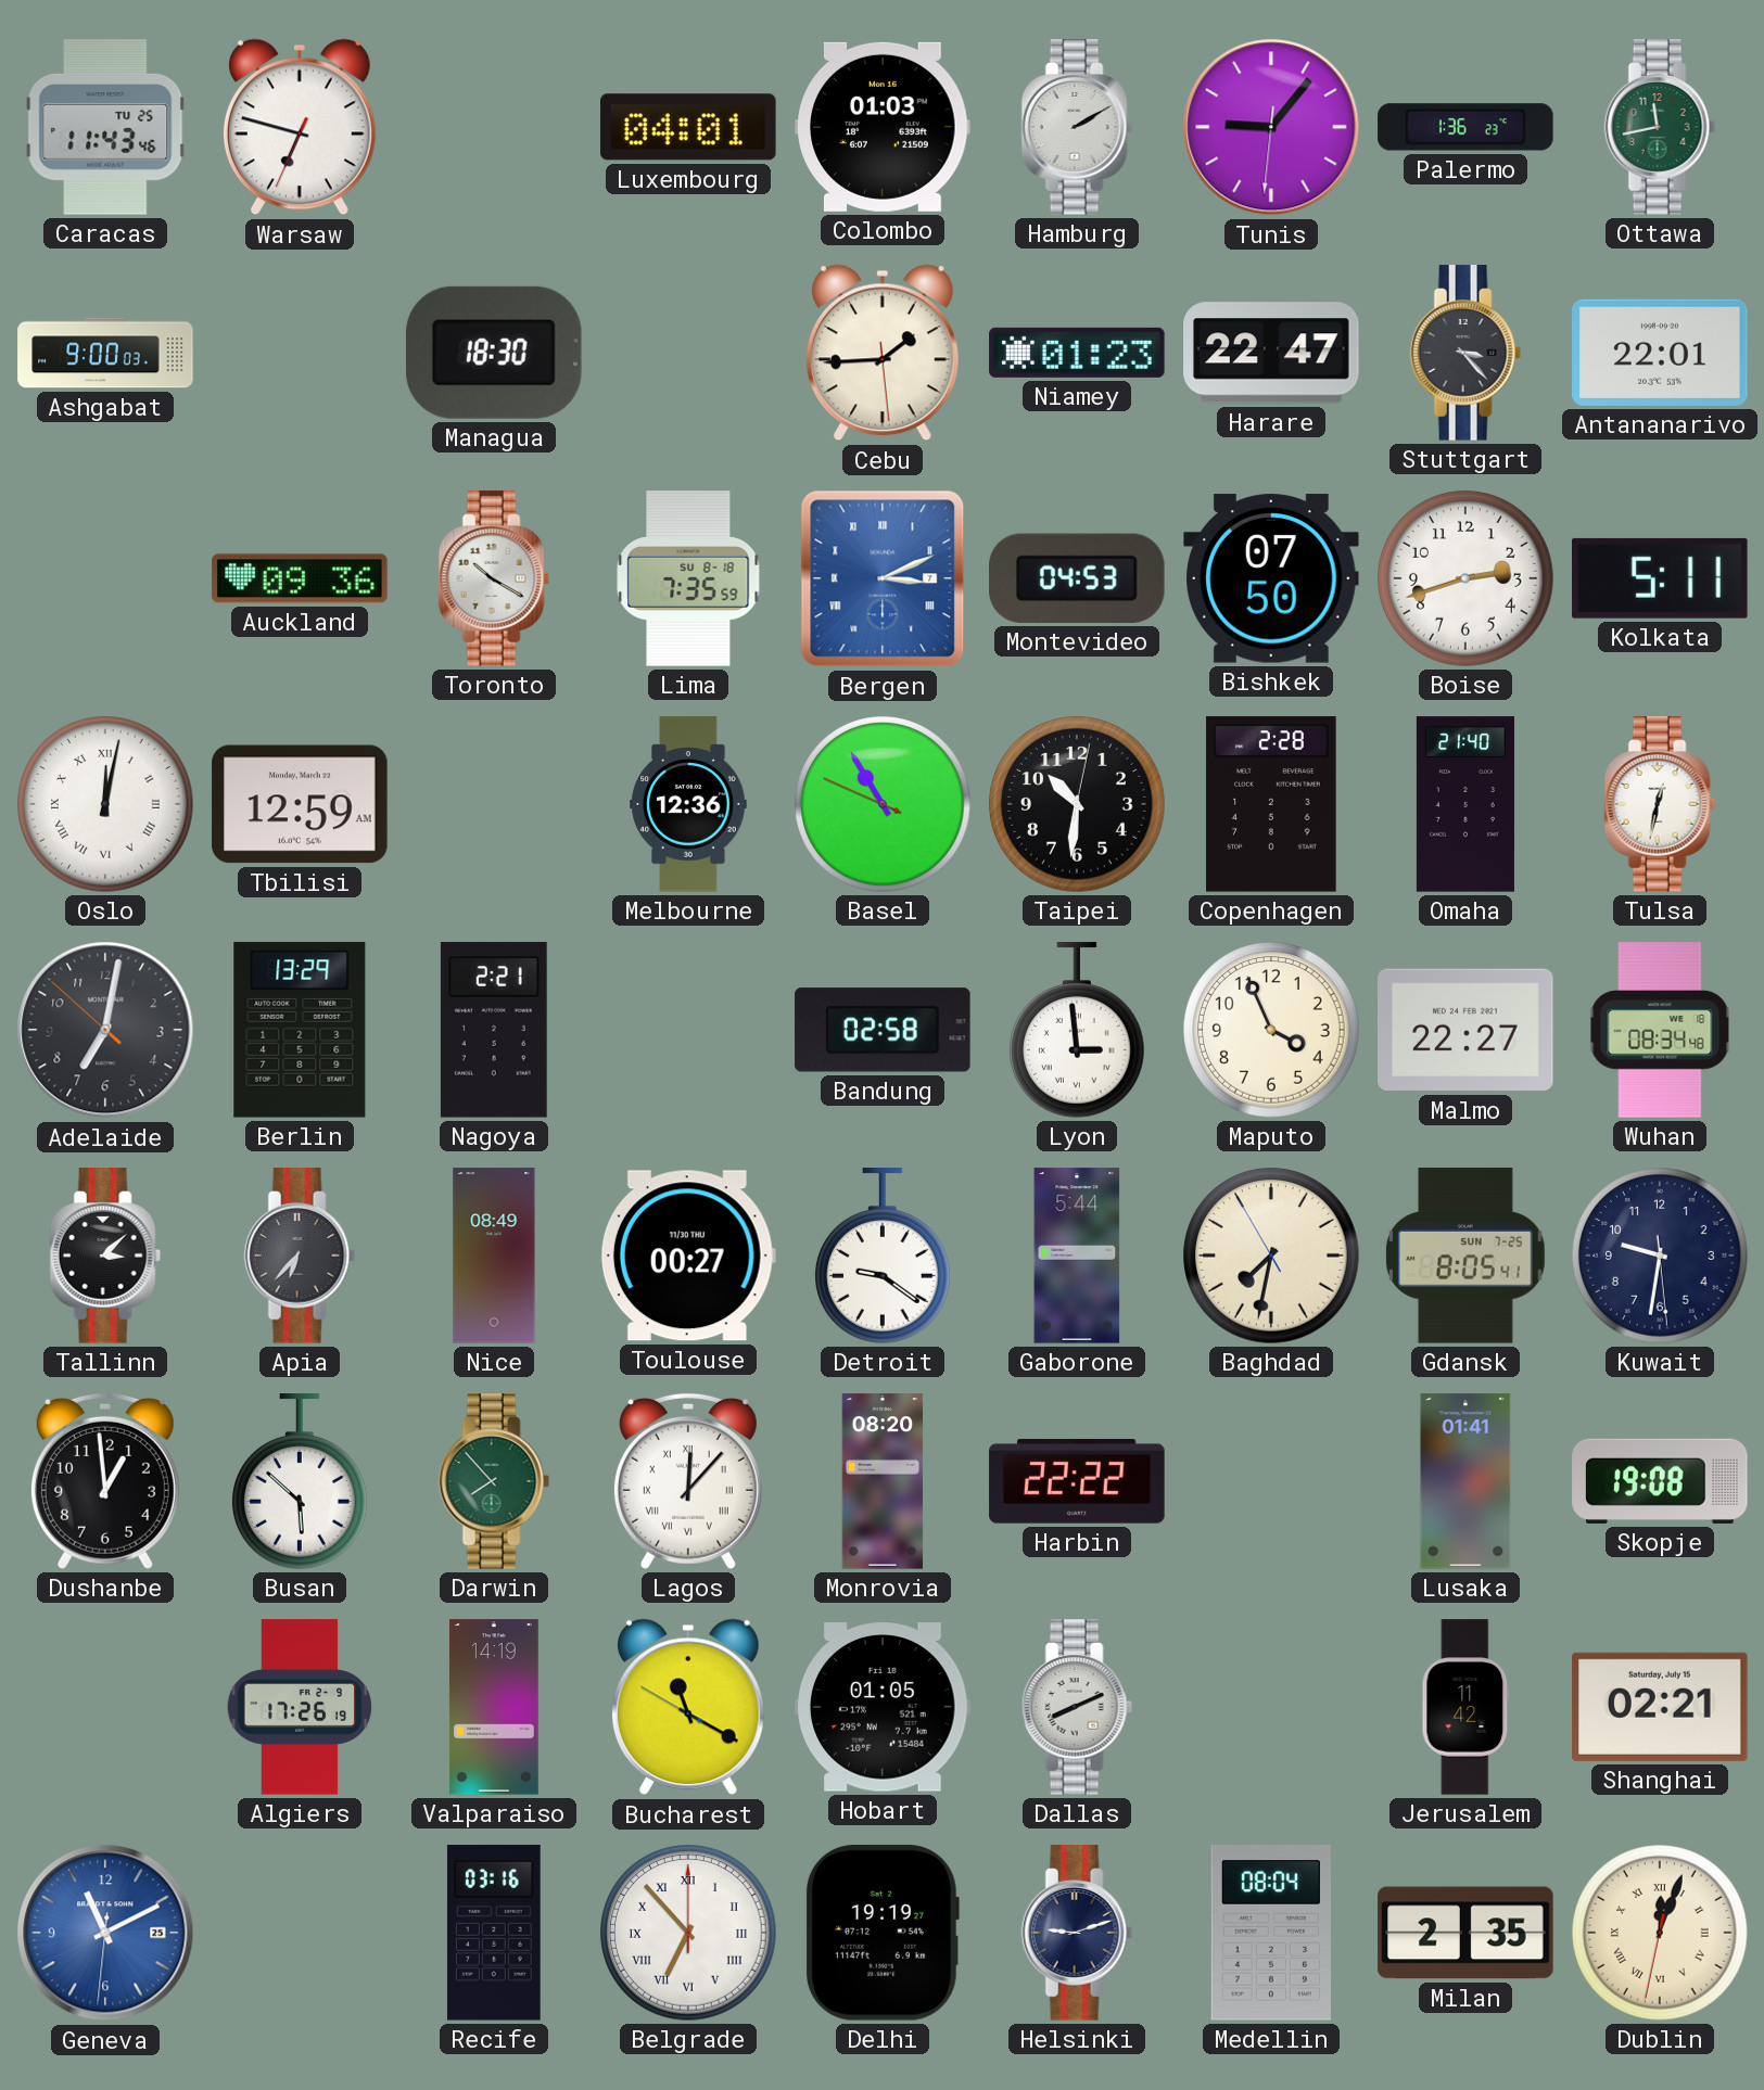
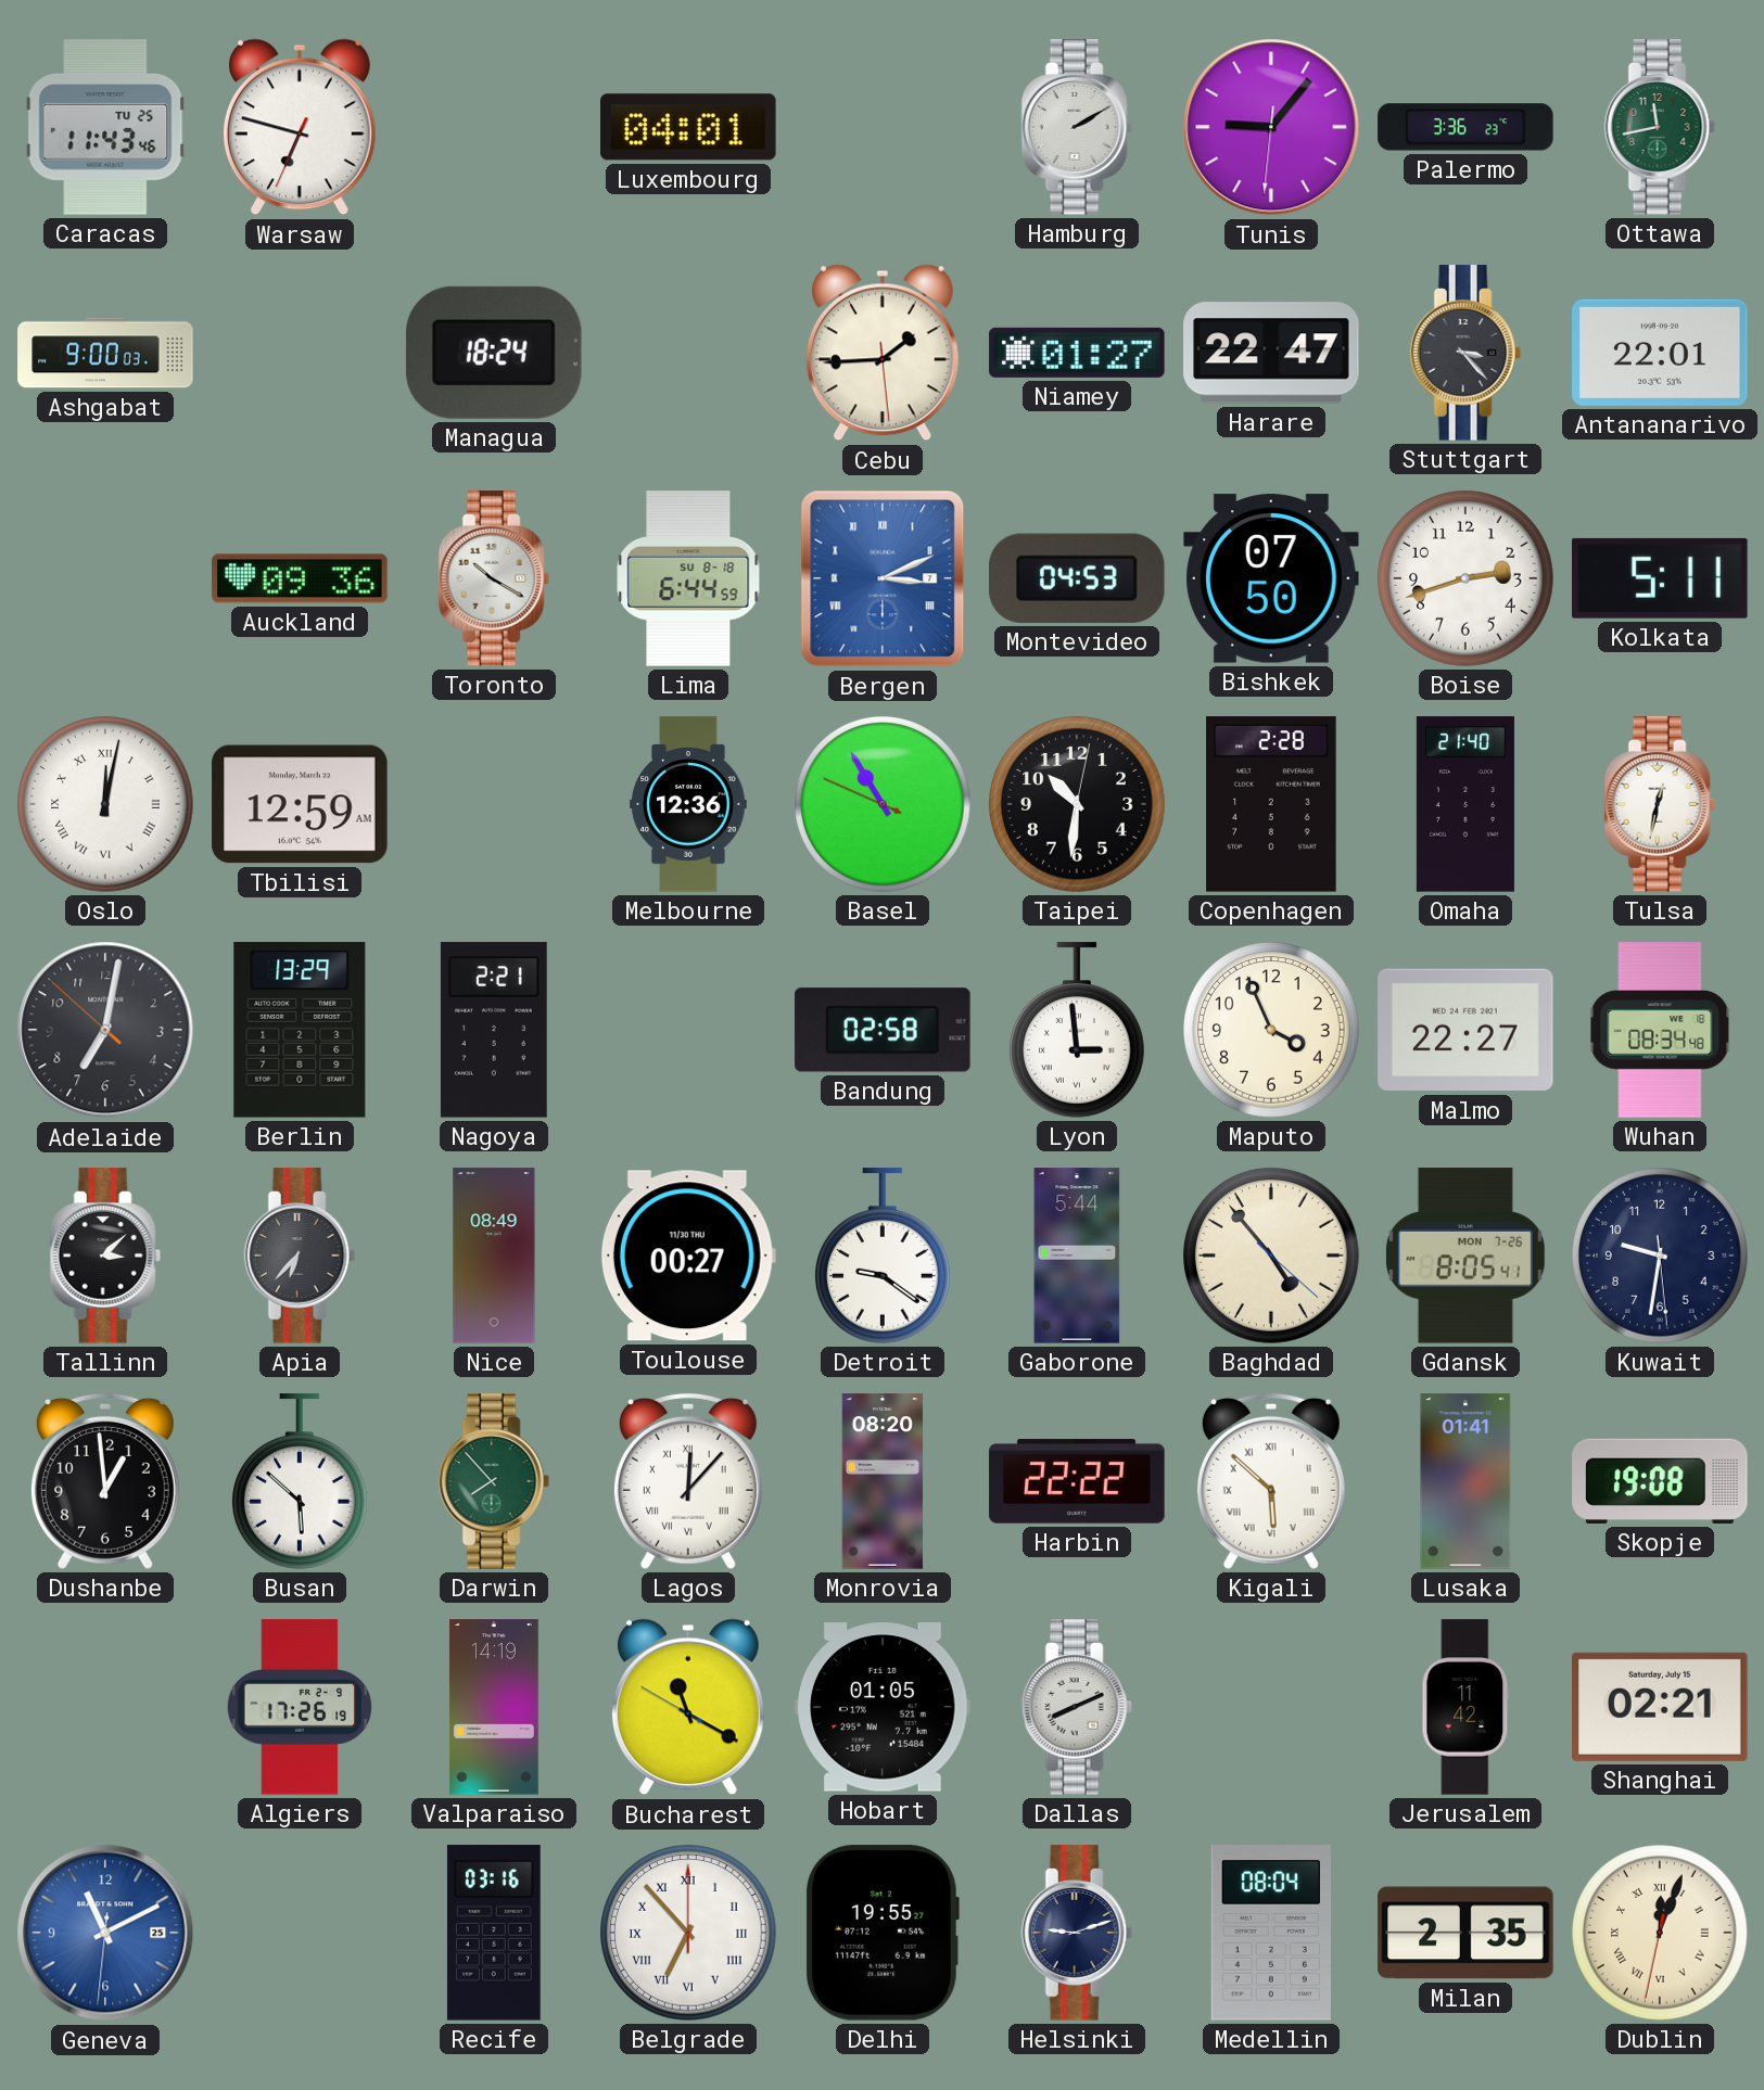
Colombo: 01:03 -> none (883, 127)
Palermo: 1:36 -> 3:36 (1465, 127)
Managua: 18:30 -> 18:24 (494, 353)
Niamey: 01:23 -> 01:27 (1077, 353)
Lima: 7:35 -> 6:44 (688, 578)
Baghdad: 7:31 -> 4:53 (1271, 1256)
Gdansk date: SUN 7-25 -> MON 7-26 (1465, 1256)
Kigali: none -> 5:52 (1271, 1481)
Delhi: 19:19 -> 19:55 (881, 1933)
